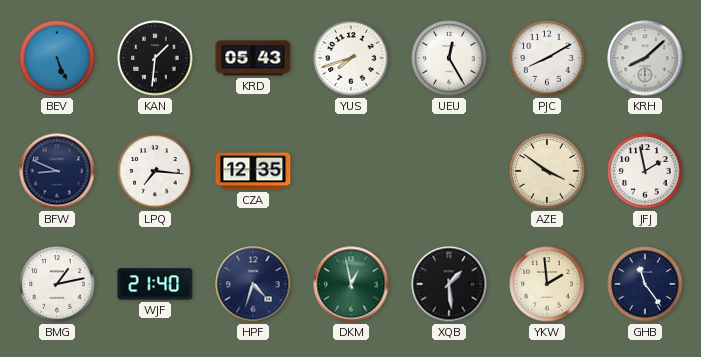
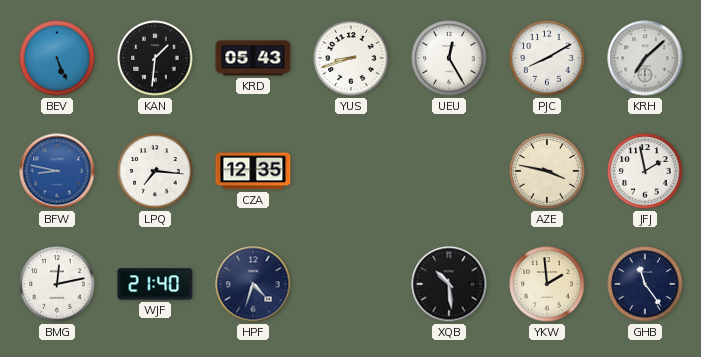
YUS: 7:42 -> 8:42 (351, 58)
KRH: 8:08 -> 7:08 (645, 58)
BFW: 8:49 -> 8:47 (57, 171)
BFW dial: navy -> blue (57, 171)
AZE: 3:51 -> 3:47 (547, 171)
BMG: 1:13 -> 12:13 (57, 284)
DKM: 12:58 -> none (351, 284)
XQB: 1:29 -> 10:29 (449, 284)
